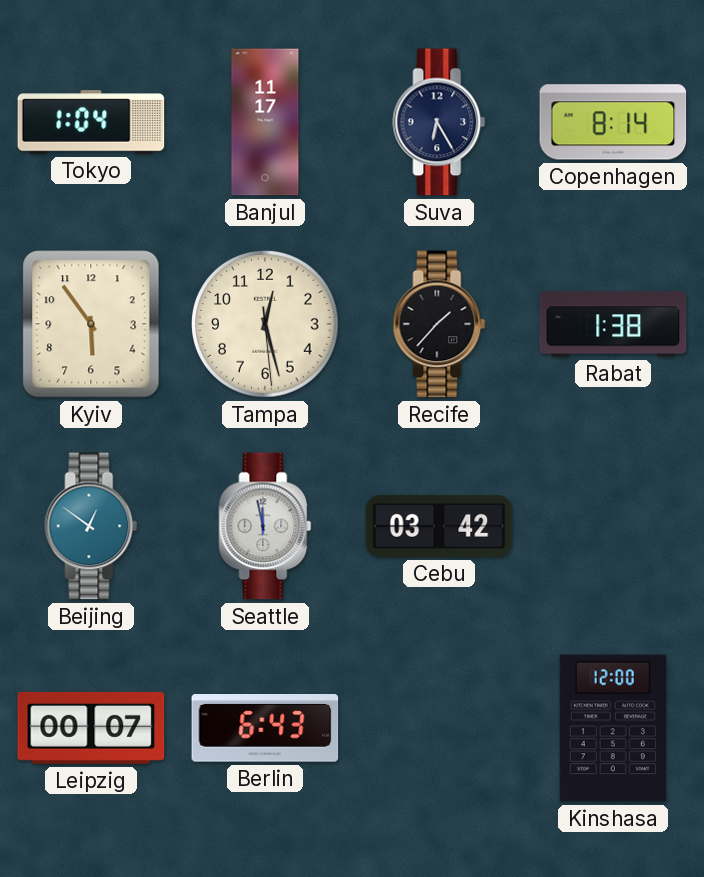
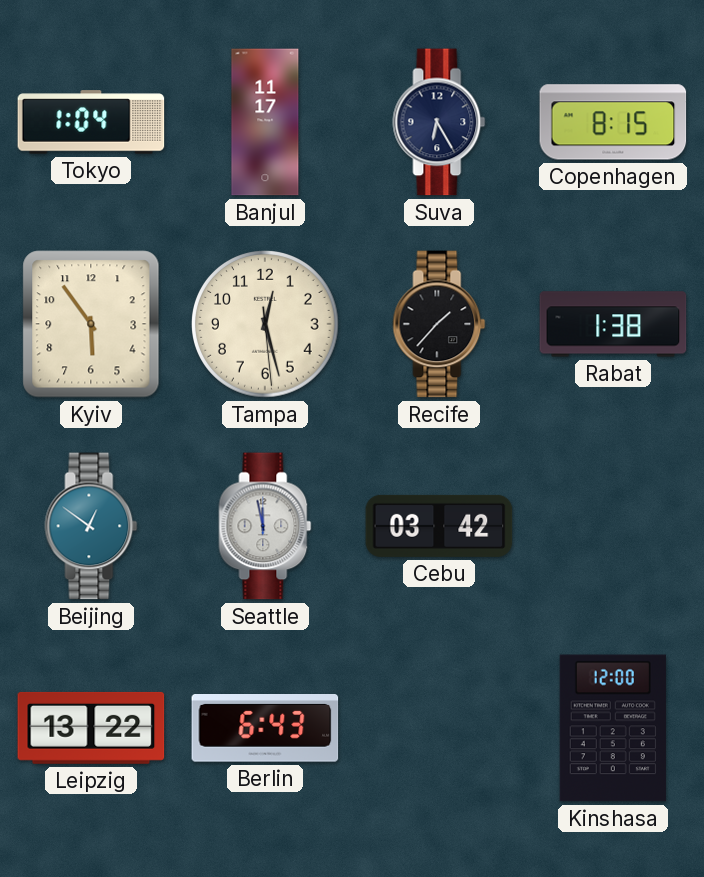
Copenhagen: 8:14 -> 8:15 (613, 122)
Leipzig: 00:07 -> 13:22 (91, 728)
